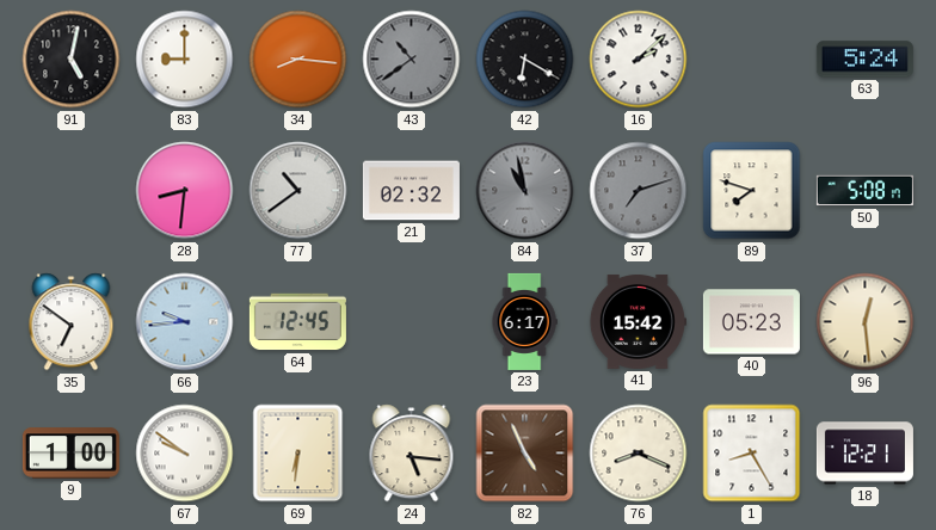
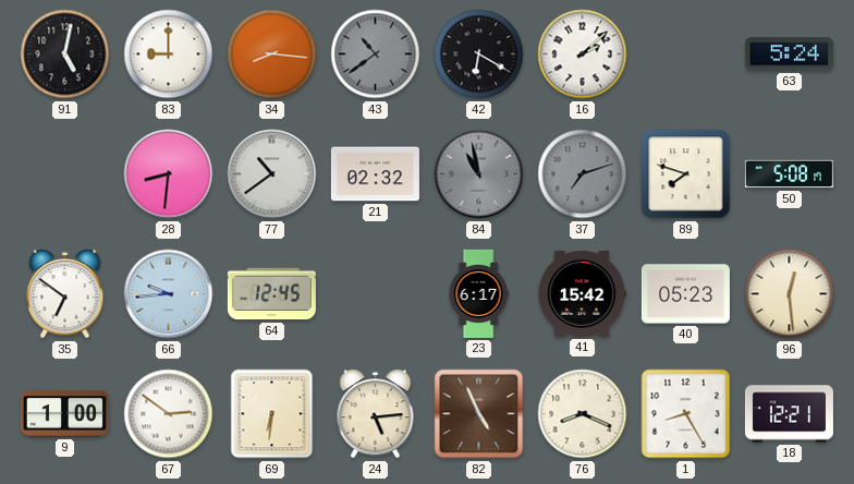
67: 9:51 -> 2:51 (169, 414)
24: 5:16 -> 5:14 (376, 414)
